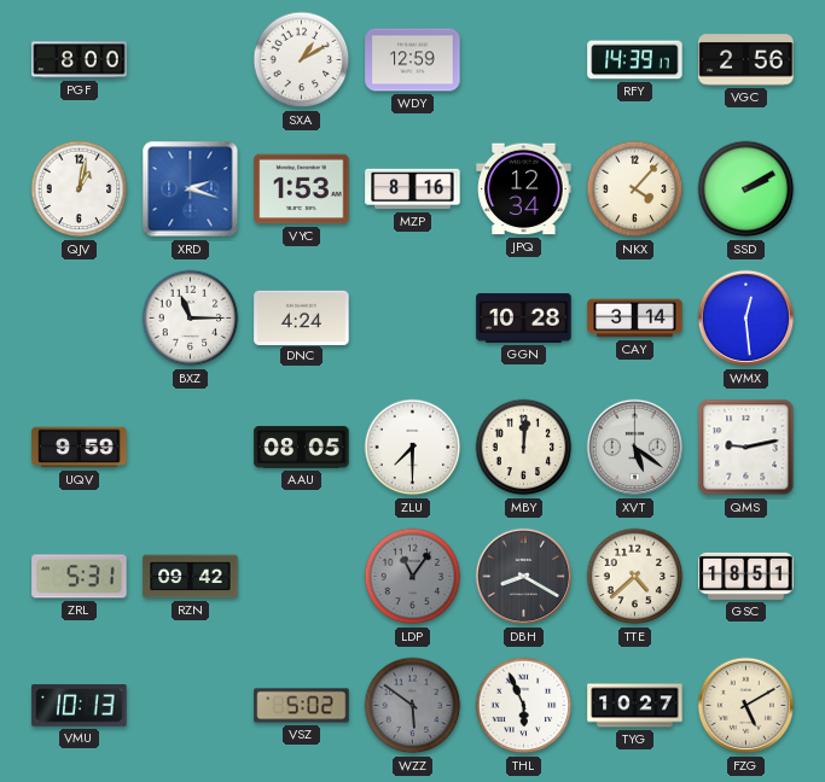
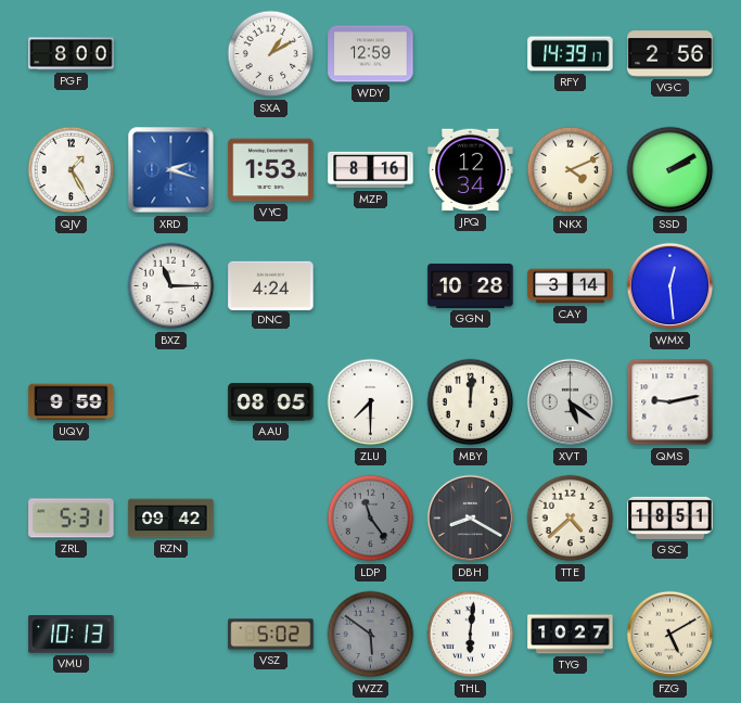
QJV: 1:02 -> 1:25 (72, 170)
NKX: 4:07 -> 4:11 (571, 170)
LDP: 11:06 -> 11:24 (371, 519)
THL: 5:56 -> 6:01 (471, 635)
